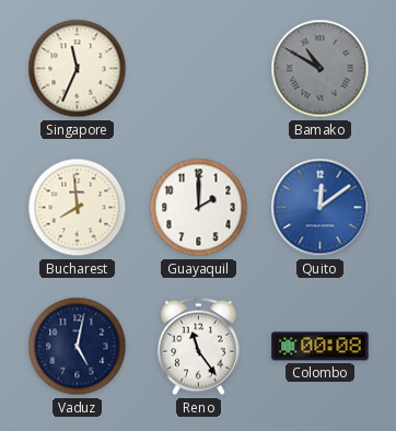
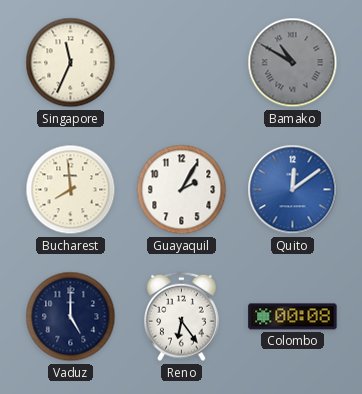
Guayaquil: 2:00 -> 2:05 (182, 190)
Vaduz: 5:02 -> 5:00 (71, 317)
Reno: 11:24 -> 6:24 (182, 317)
